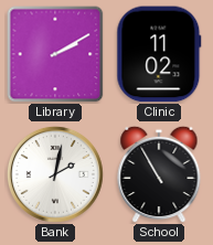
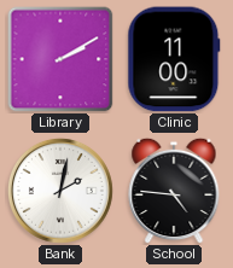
Clinic: 11:02 -> 11:00 (174, 59)
School: 10:55 -> 4:46 (174, 191)
